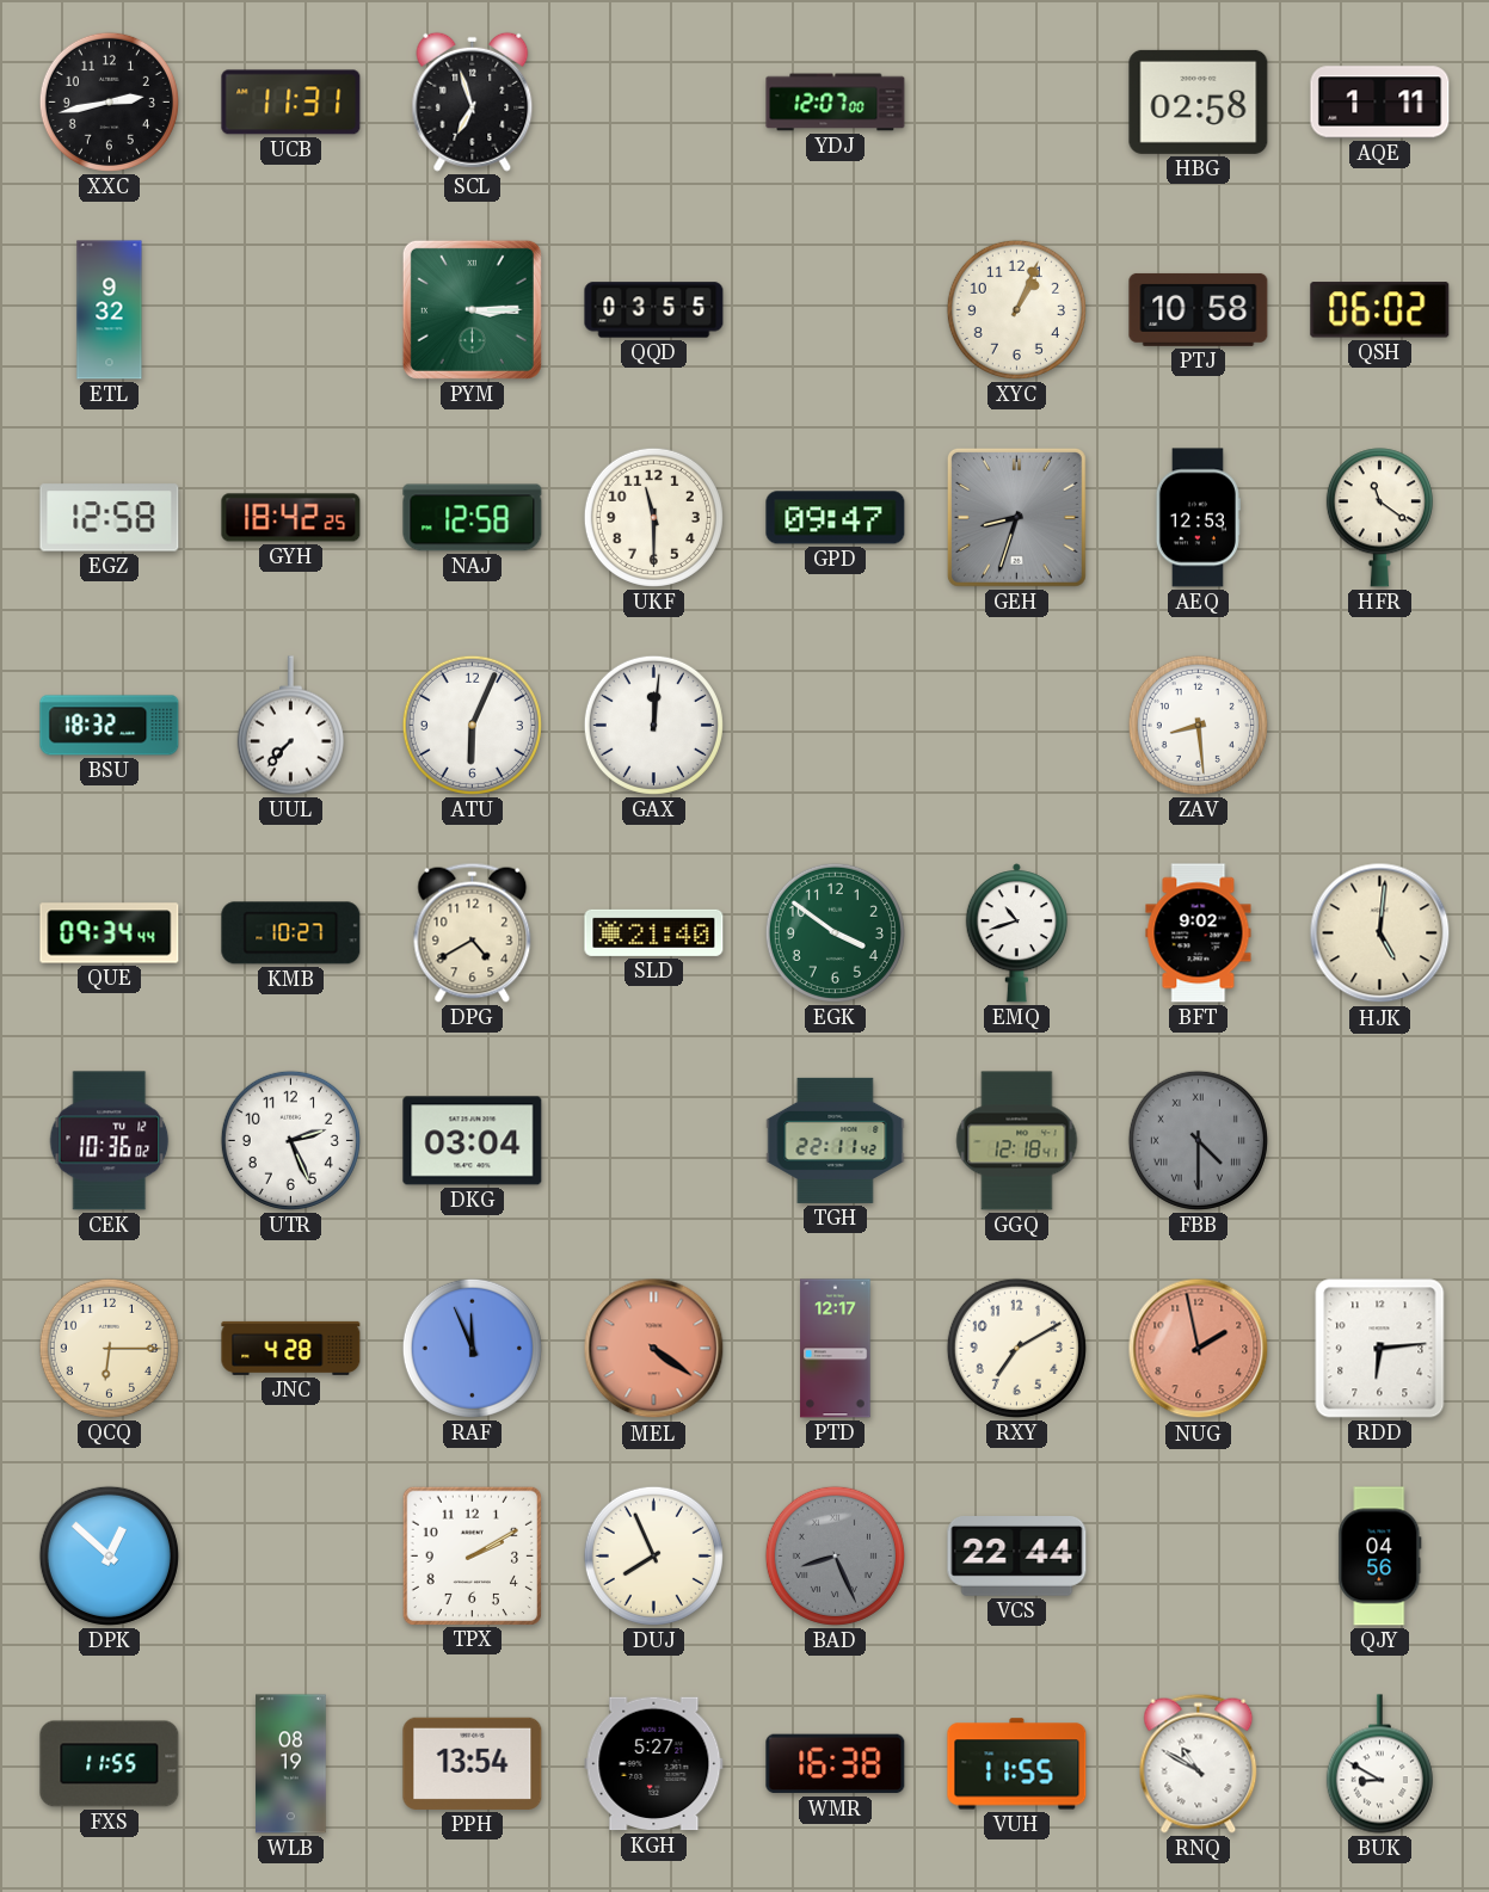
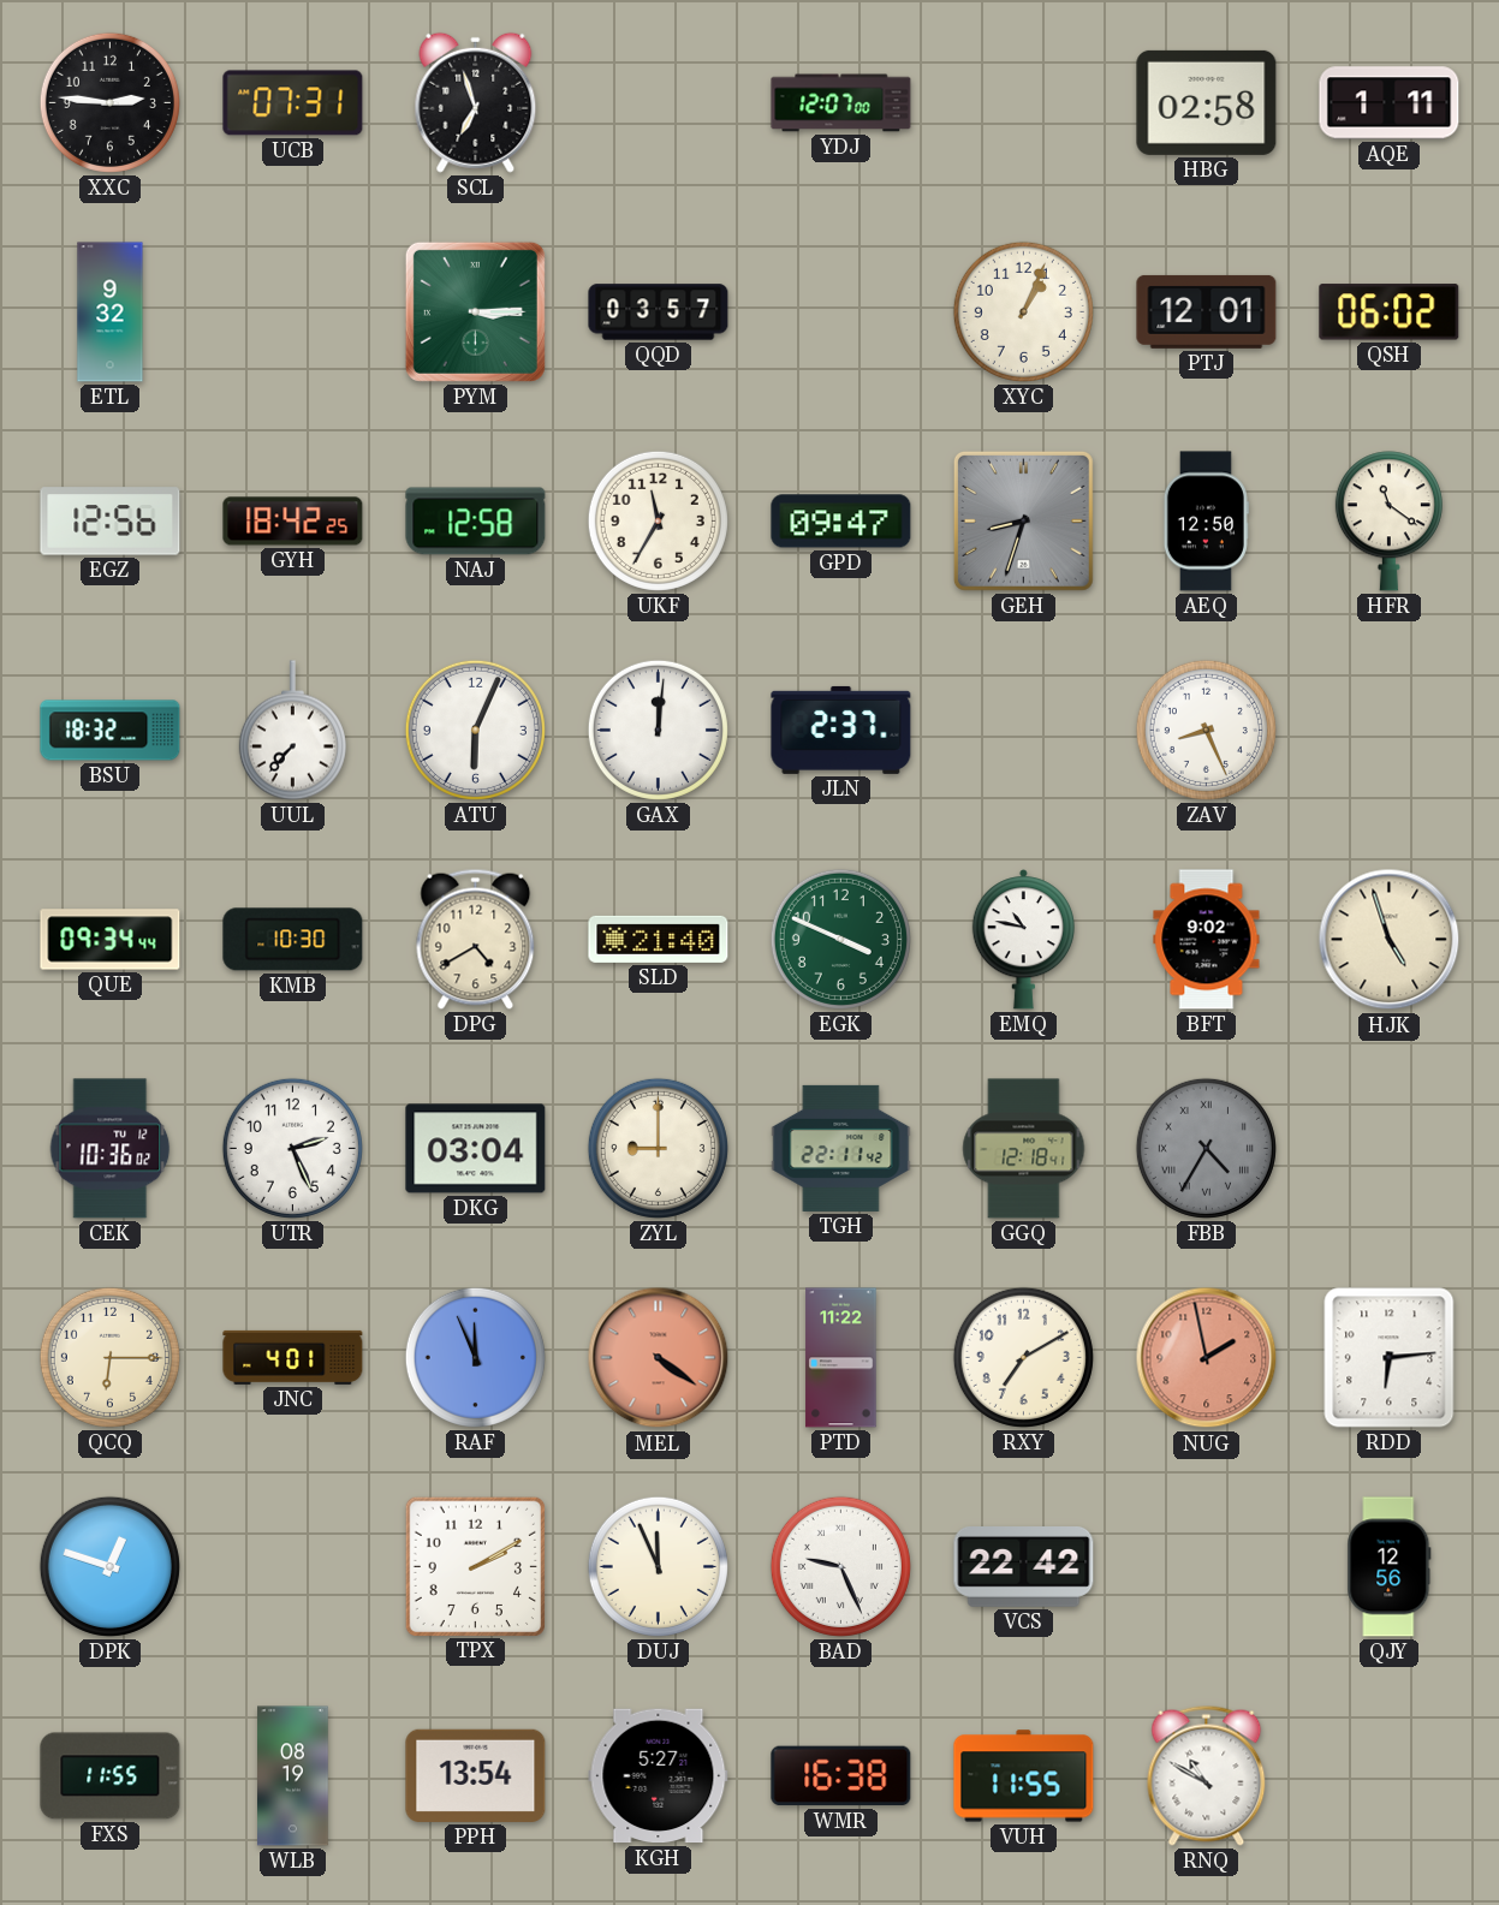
XXC: 2:43 -> 2:46 (109, 102)
UCB: 11:31 -> 07:31 (293, 103)
QQD: 03:55 -> 03:57 (659, 312)
PTJ: 10:58 -> 12:01 (1207, 311)
EGZ: 12:58 -> 12:56 (111, 522)
UKF: 11:30 -> 11:35 (658, 520)
AEQ: 12:53 -> 12:50 (1206, 522)
JLN: none -> 2:37 (841, 730)
ZAV: 8:29 -> 8:26 (1206, 730)
KMB: 10:27 -> 10:30 (293, 940)
EGK: 3:51 -> 3:49 (840, 939)
EMQ: 10:42 -> 10:47 (1023, 940)
HJK: 5:01 -> 4:57 (1390, 940)
ZYL: none -> 9:00 (658, 1148)
FBB: 4:30 -> 4:35 (1206, 1148)
JNC: 4:28 -> 4:01 (293, 1357)
PTD: 12:17 -> 11:22 (841, 1358)
DPK: 12:52 -> 12:48 (109, 1566)
DUJ: 7:56 -> 11:56 (658, 1566)
BAD: 8:26 -> 9:26 (840, 1566)
BAD dial: grey -> white (840, 1566)
VCS: 22:44 -> 22:42 (1024, 1567)
QJY: 04:56 -> 12:56 (1390, 1567)
BUK: 8:50 -> none (1379, 1764)
